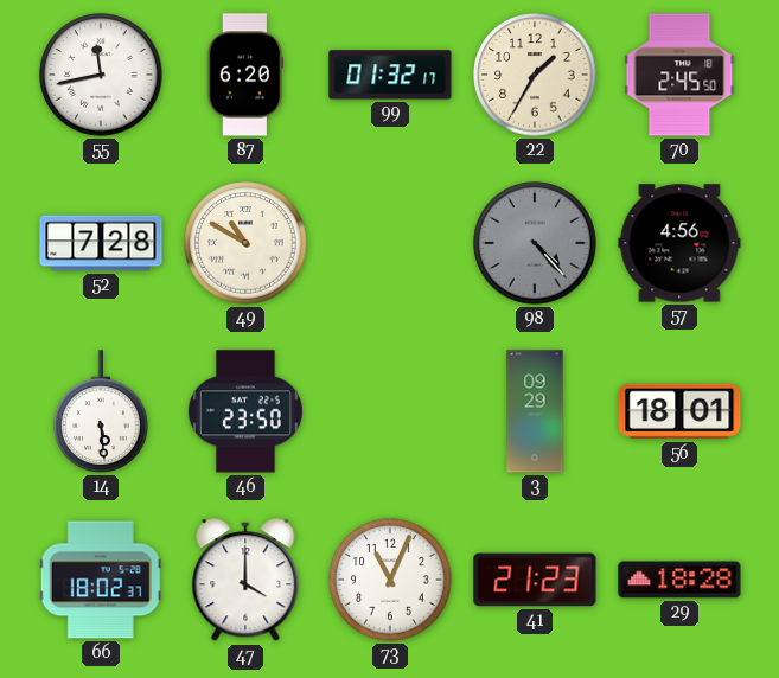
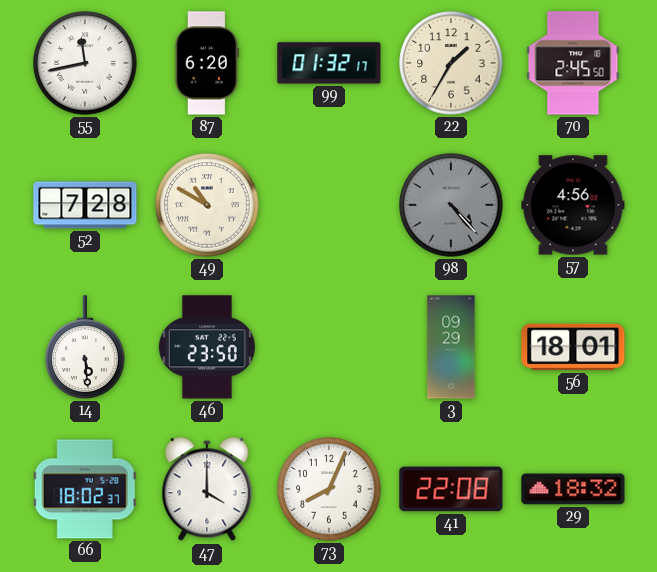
73: 11:04 -> 8:04 (329, 489)
41: 21:23 -> 22:08 (451, 489)
29: 18:28 -> 18:32 (573, 489)
